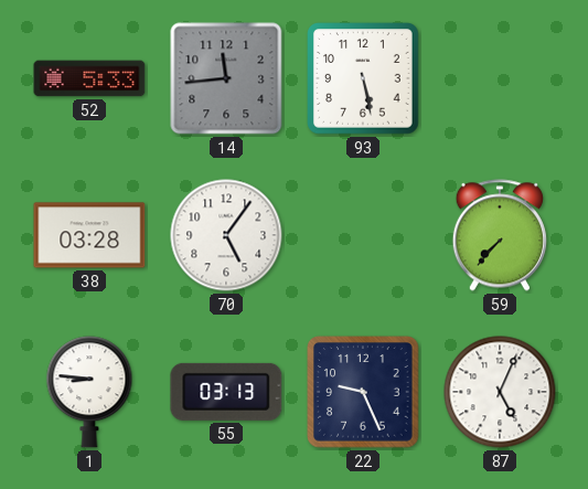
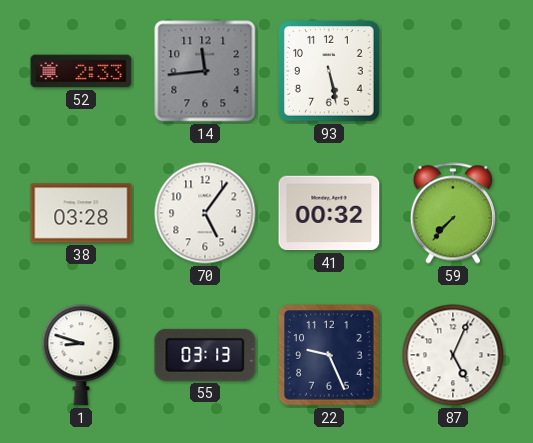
52: 5:33 -> 2:33 (81, 71)
41: none -> 00:32 (329, 213)
1: 8:46 -> 8:48 (81, 355)
